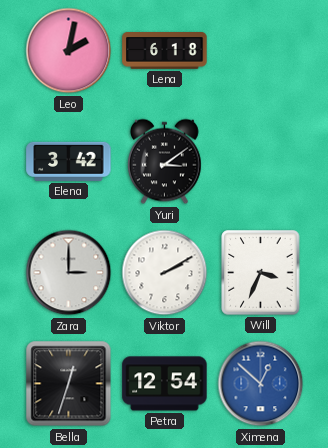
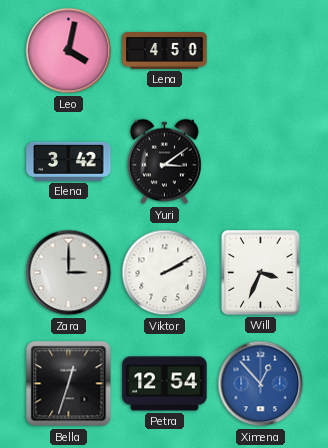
Leo: 2:02 -> 4:02 (69, 51)
Lena: 6:18 -> 4:50 (165, 51)
Ximena: 12:52 -> 12:53 (261, 384)
